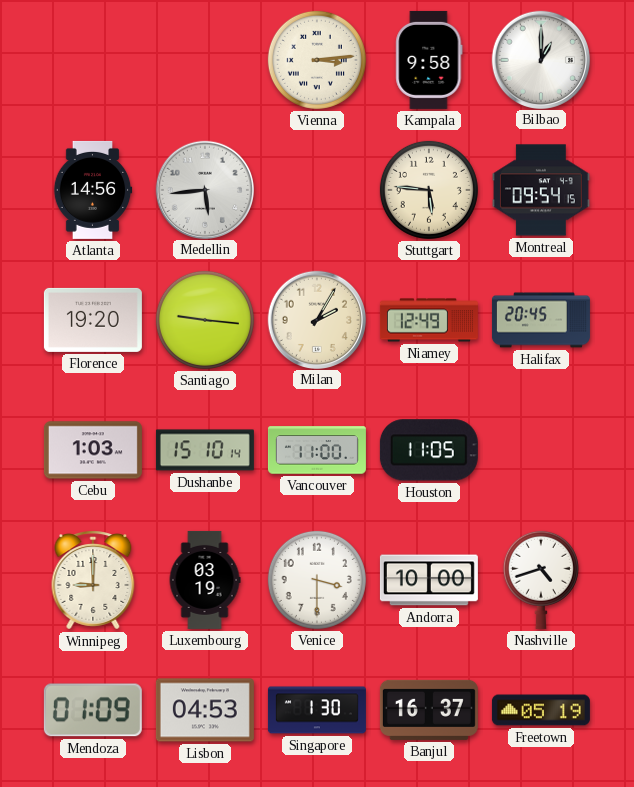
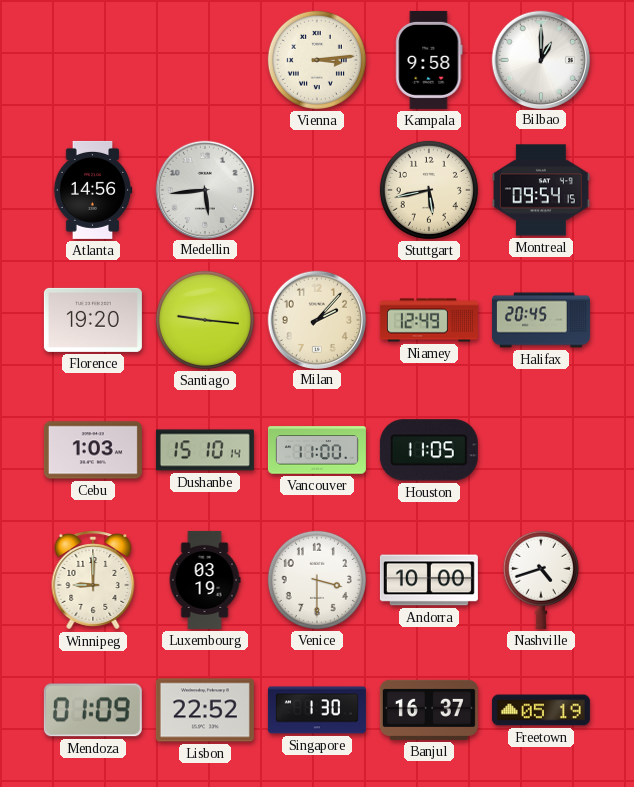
Stuttgart: 5:46 -> 5:43 (429, 190)
Milan: 2:05 -> 2:07 (316, 319)
Lisbon: 04:53 -> 22:52 (205, 710)
